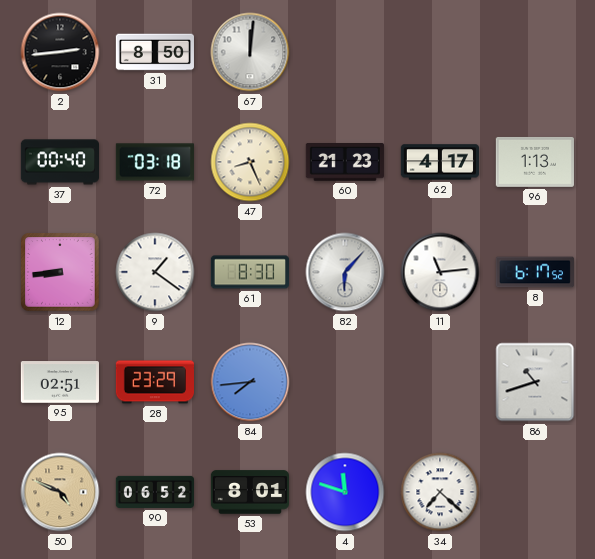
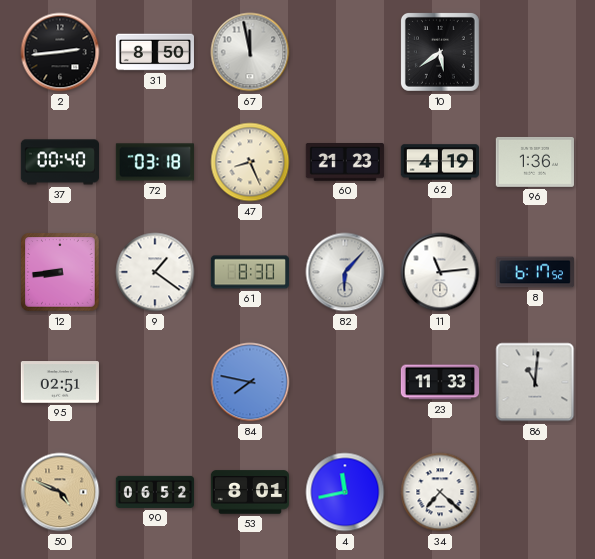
67: 12:01 -> 11:58 (250, 52)
10: none -> 5:39 (440, 52)
62: 4:17 -> 4:19 (440, 162)
96: 1:13 -> 1:36 (535, 162)
28: 23:29 -> none (154, 382)
84: 7:44 -> 7:47 (250, 382)
23: none -> 11:33 (439, 382)
86: 10:42 -> 11:01 (535, 382)
4: 11:48 -> 11:43 (345, 492)
